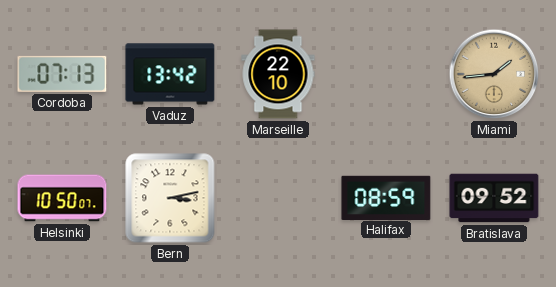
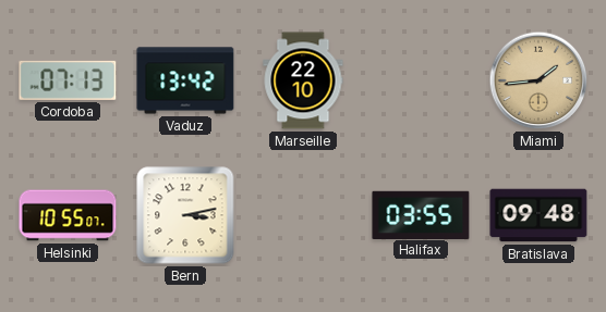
Helsinki: 10:50 -> 10:55 (68, 215)
Halifax: 08:59 -> 03:55 (421, 214)
Bratislava: 09:52 -> 09:48 (538, 215)
